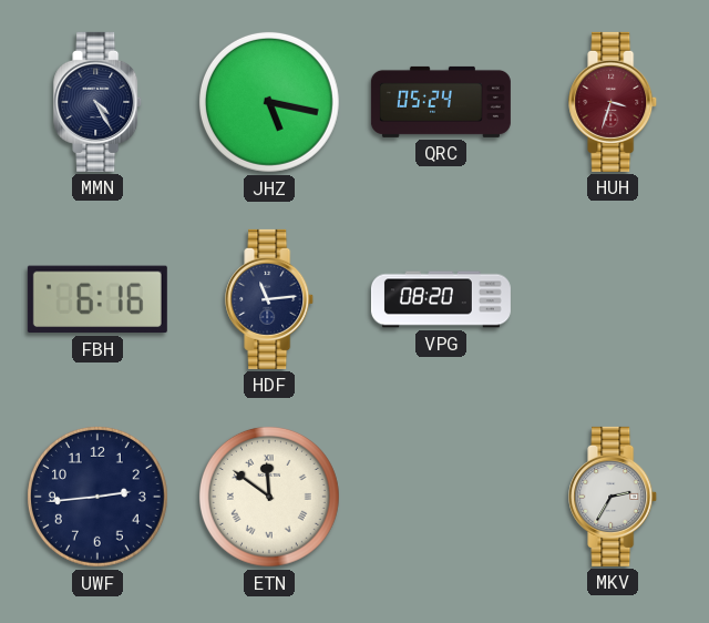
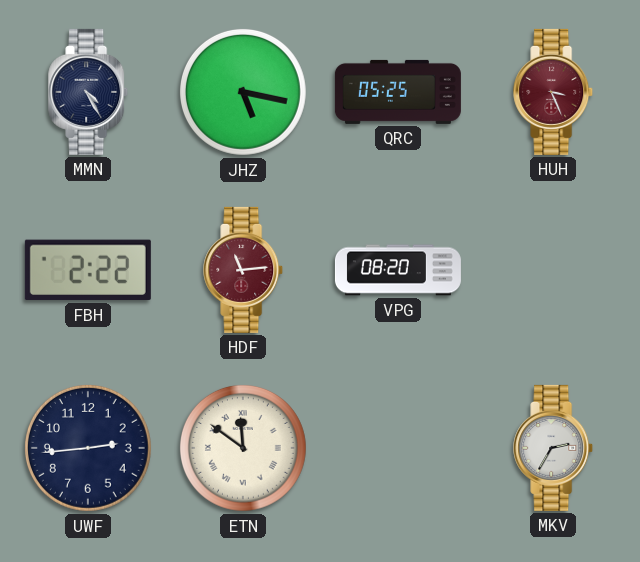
QRC: 05:24 -> 05:25 (398, 92)
HUH: 3:33 -> 3:26 (554, 92)
FBH: 6:16 -> 2:22 (88, 270)
HDF dial: navy -> burgundy (244, 270)
